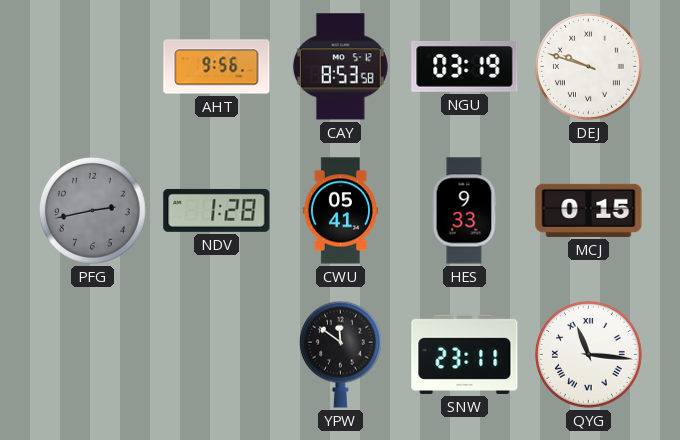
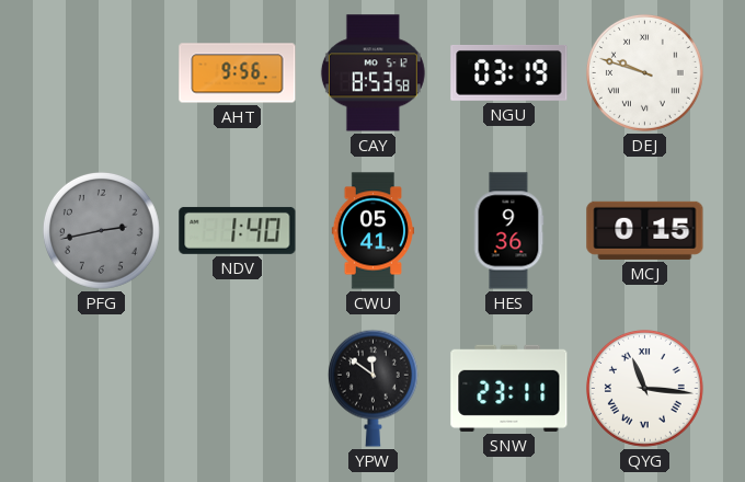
NDV: 1:28 -> 1:40 (238, 230)
HES: 9:33 -> 9:36 (508, 231)
